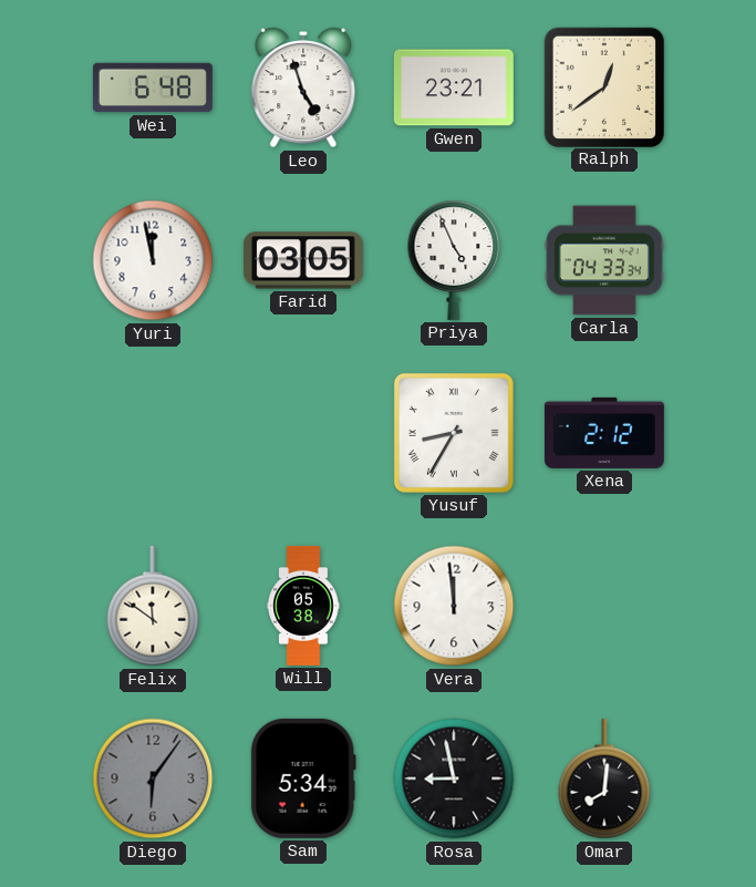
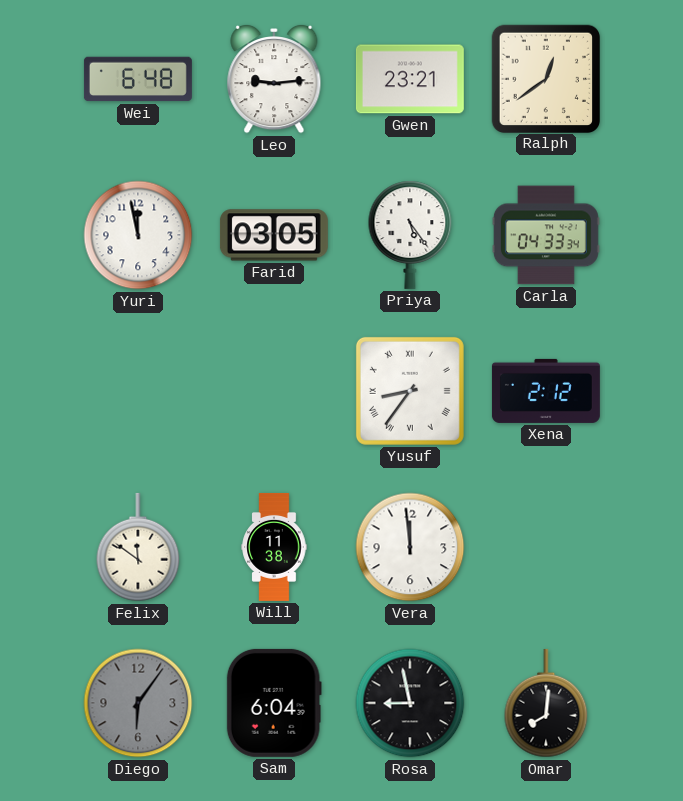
Leo: 4:57 -> 9:14 (274, 79)
Priya: 4:56 -> 5:24 (410, 235)
Yusuf: 8:35 -> 8:36 (410, 391)
Will: 05:38 -> 11:38 (274, 547)
Sam: 5:34 -> 6:04 (274, 703)
